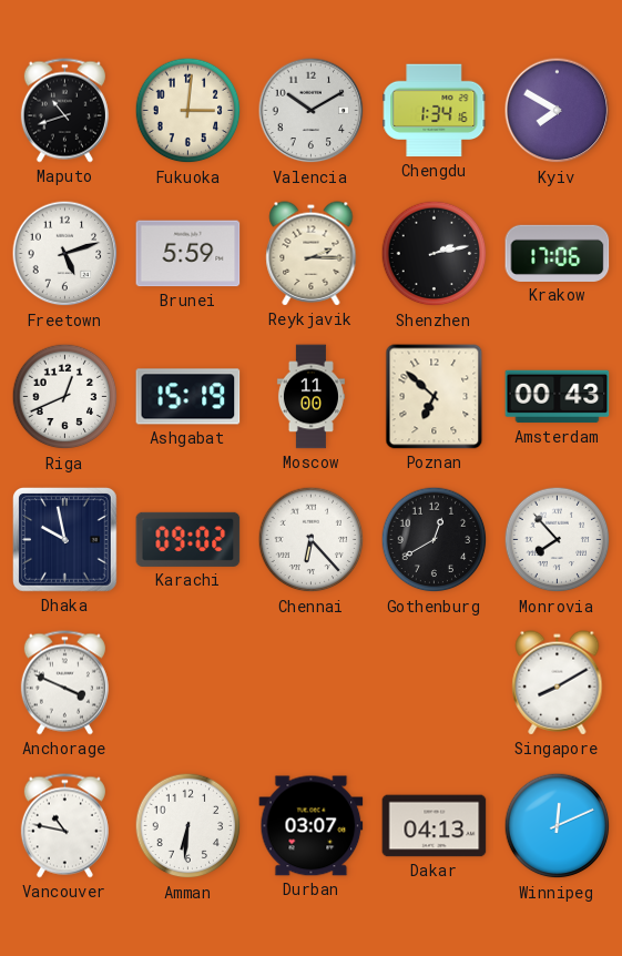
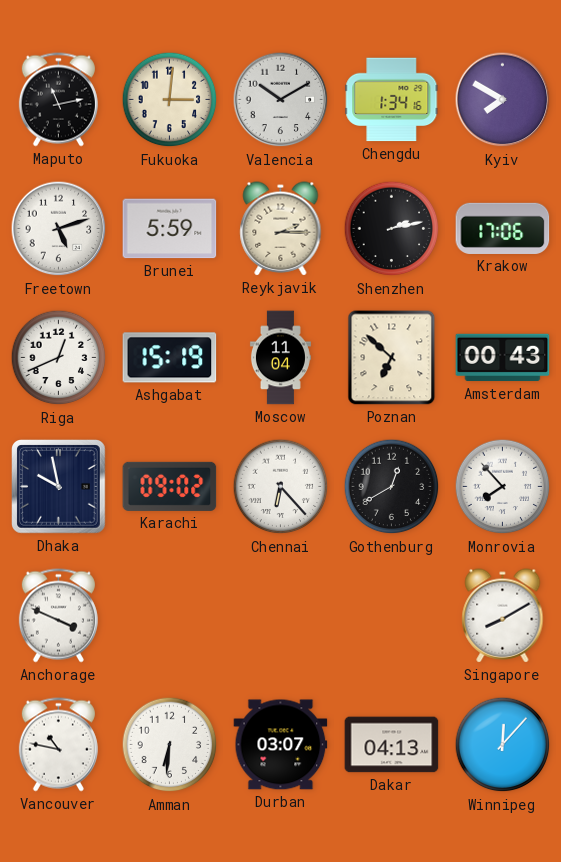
Maputo: 10:42 -> 11:13 (58, 100)
Moscow: 11:00 -> 11:04 (280, 358)
Winnipeg: 12:11 -> 12:07 (503, 745)
